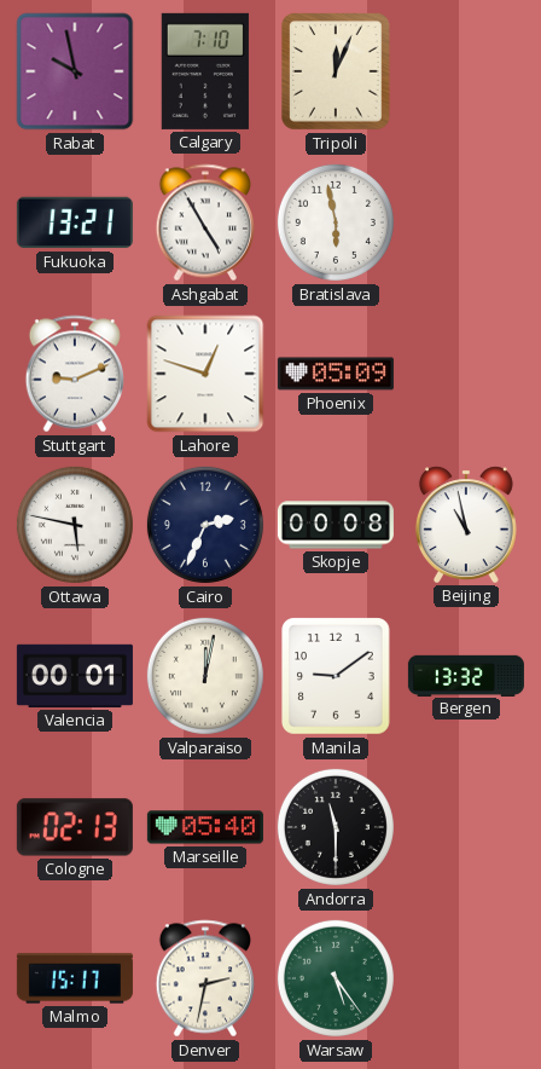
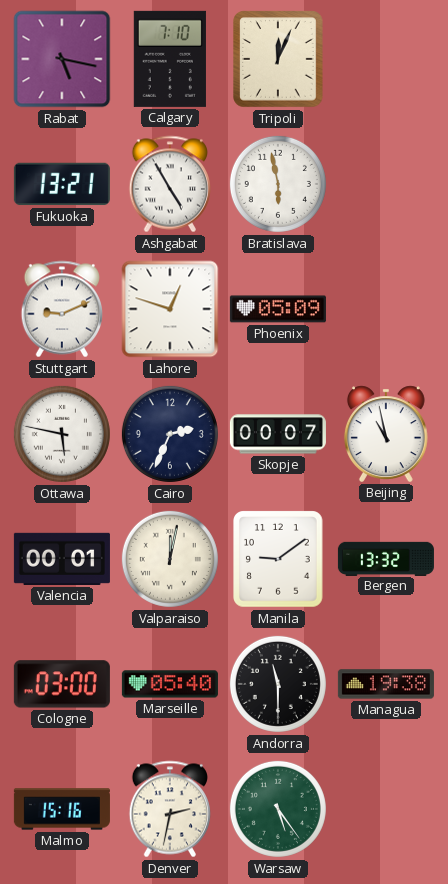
Rabat: 9:58 -> 5:17 (62, 59)
Skopje: 00:08 -> 00:07 (278, 434)
Cologne: 02:13 -> 03:00 (62, 684)
Managua: none -> 19:38 (386, 684)
Malmo: 15:17 -> 15:16 (62, 809)
